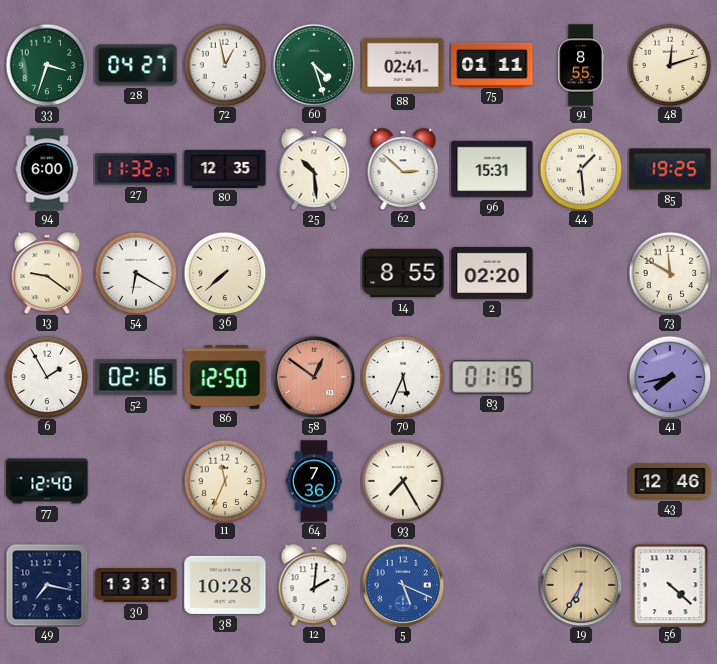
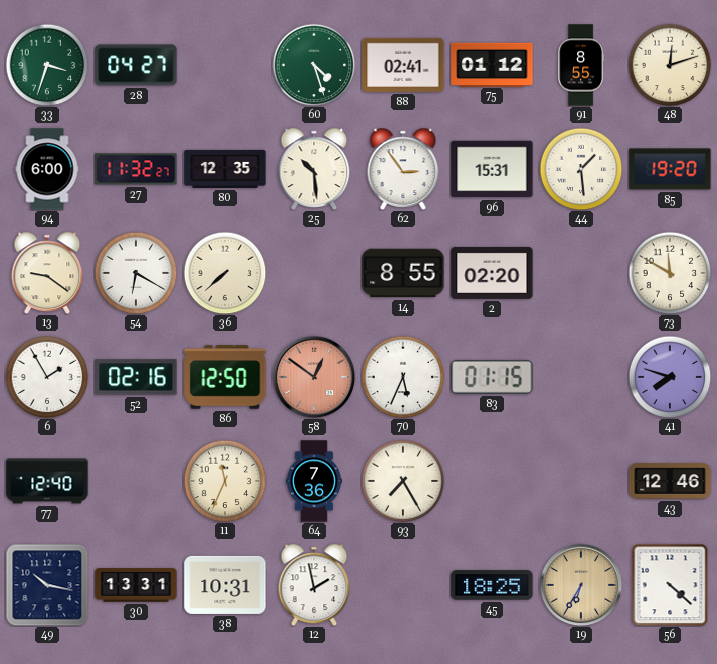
72: 12:58 -> none (225, 65)
75: 01:11 -> 01:12 (492, 64)
62: 2:52 -> 2:54 (403, 168)
85: 19:25 -> 19:20 (670, 169)
41: 7:43 -> 7:48 (670, 377)
49: 7:17 -> 10:17 (47, 585)
38: 10:28 -> 10:31 (225, 585)
12: 2:01 -> 1:58 (314, 584)
5: 5:19 -> none (403, 585)
45: none -> 18:25 (492, 585)
